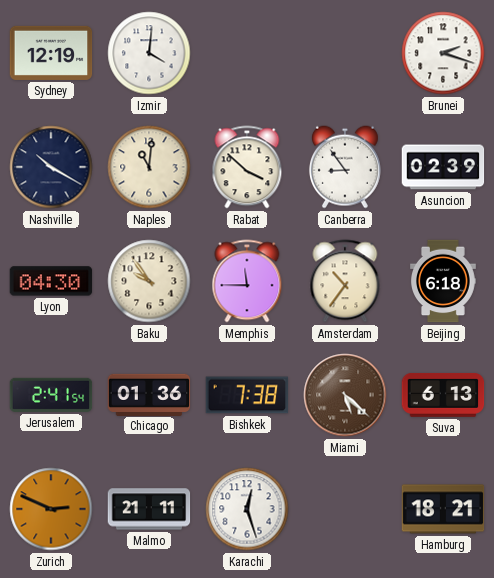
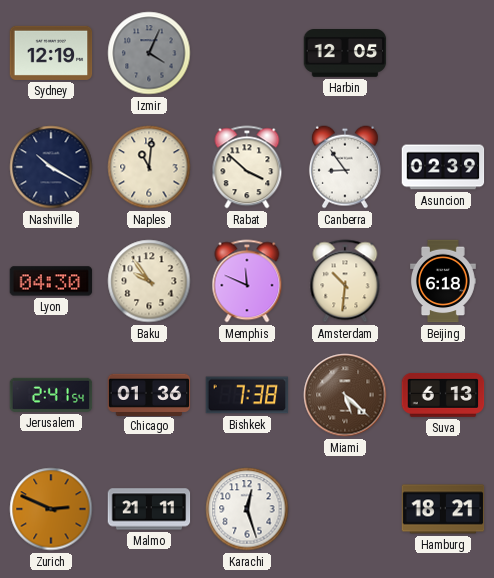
Izmir: 4:01 -> 4:04 (149, 53)
Izmir dial: white -> grey (149, 53)
Harbin: none -> 12:05 (345, 54)
Brunei: 2:18 -> none (443, 53)
Memphis: 11:45 -> 11:49 (247, 281)
Amsterdam: 10:36 -> 10:31 (345, 281)
